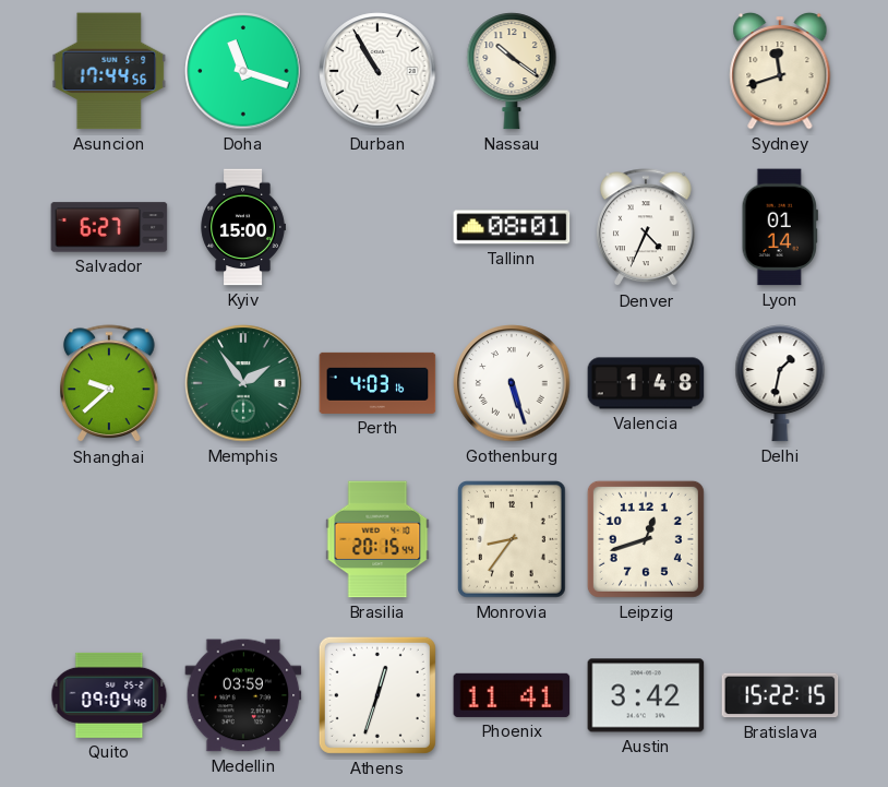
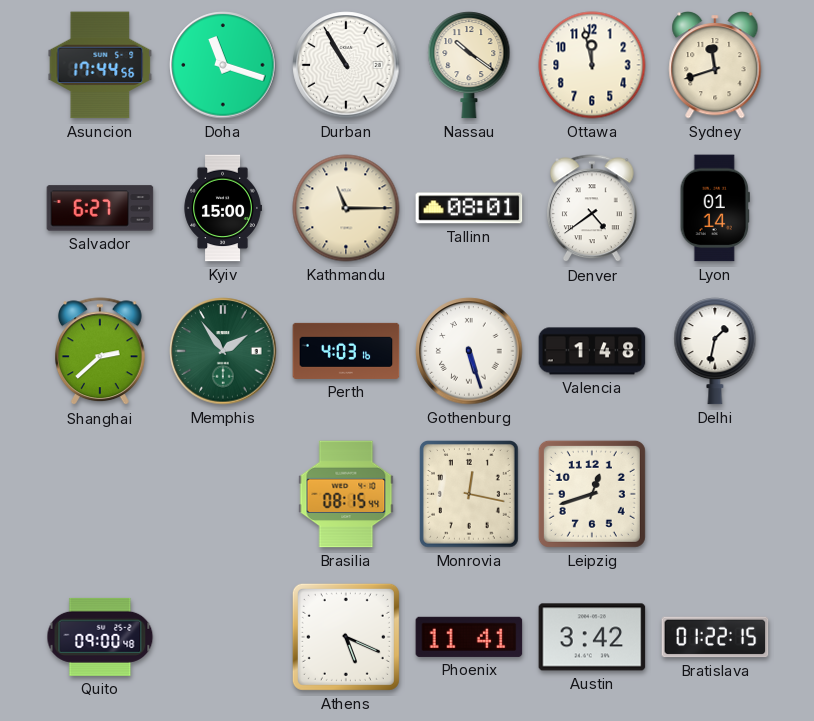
Ottawa: none -> 11:58 (592, 65)
Kathmandu: none -> 11:15 (346, 208)
Denver: 4:34 -> 4:39 (593, 209)
Shanghai: 9:38 -> 2:38 (101, 352)
Brasilia: 20:15 -> 08:15 (346, 494)
Monrovia: 8:36 -> 12:17 (470, 495)
Quito: 09:04 -> 09:00 (100, 637)
Medellin: 03:59 -> none (243, 695)
Athens: 12:33 -> 5:19 (346, 637)
Bratislava: 15:22 -> 01:22 (715, 637)
